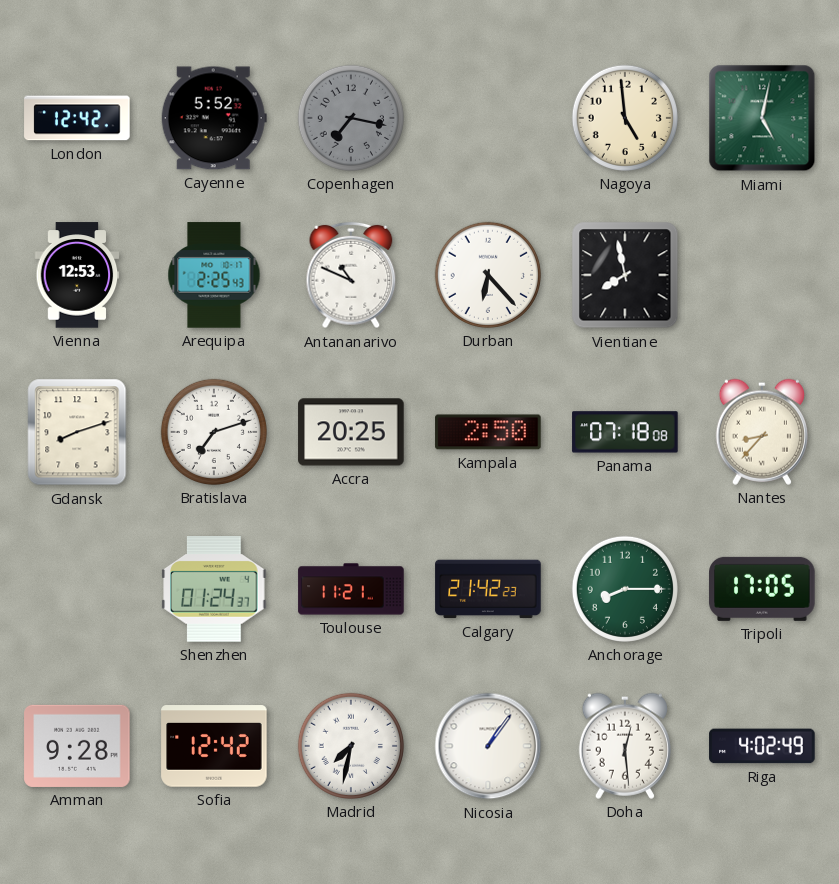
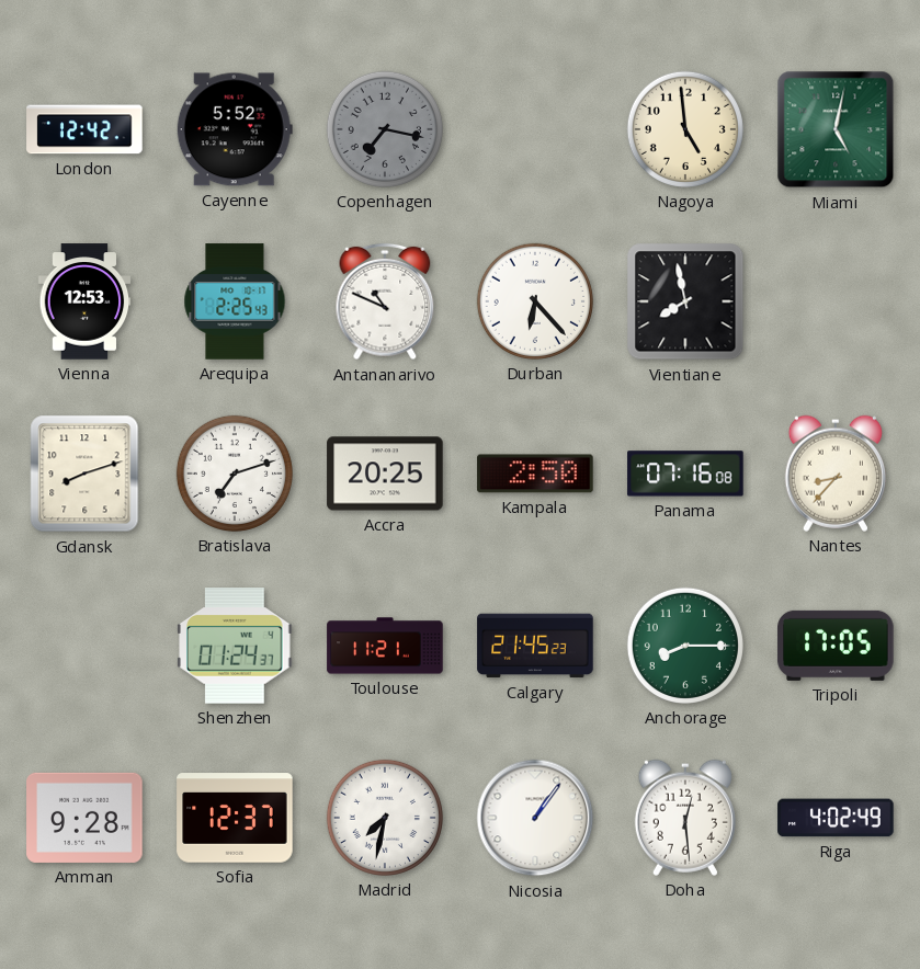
Panama: 07:18 -> 07:16 (685, 474)
Calgary: 21:42 -> 21:45 (535, 646)
Sofia: 12:42 -> 12:37 (235, 818)
